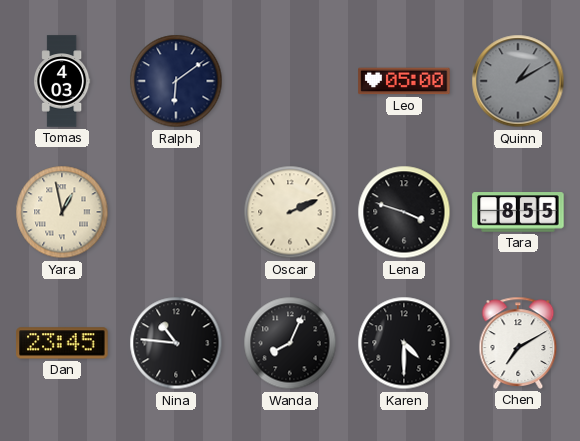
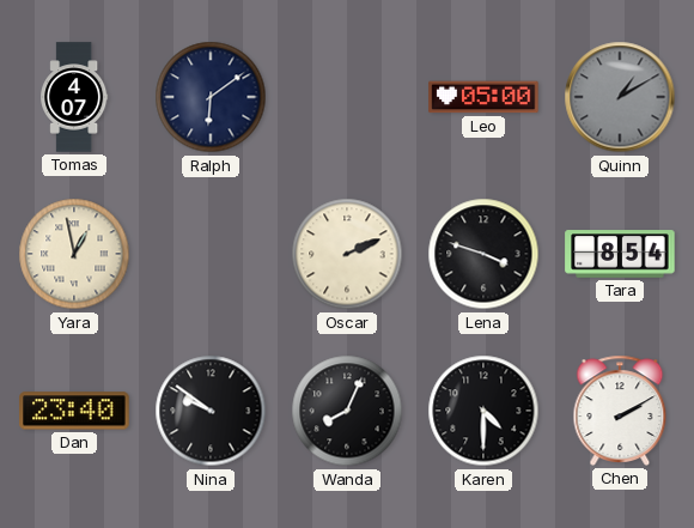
Tomas: 4:03 -> 4:07 (74, 97)
Tara: 8:55 -> 8:54 (620, 254)
Dan: 23:45 -> 23:40 (74, 411)
Nina: 10:46 -> 9:51 (211, 411)
Chen: 7:10 -> 2:10 (620, 411)
